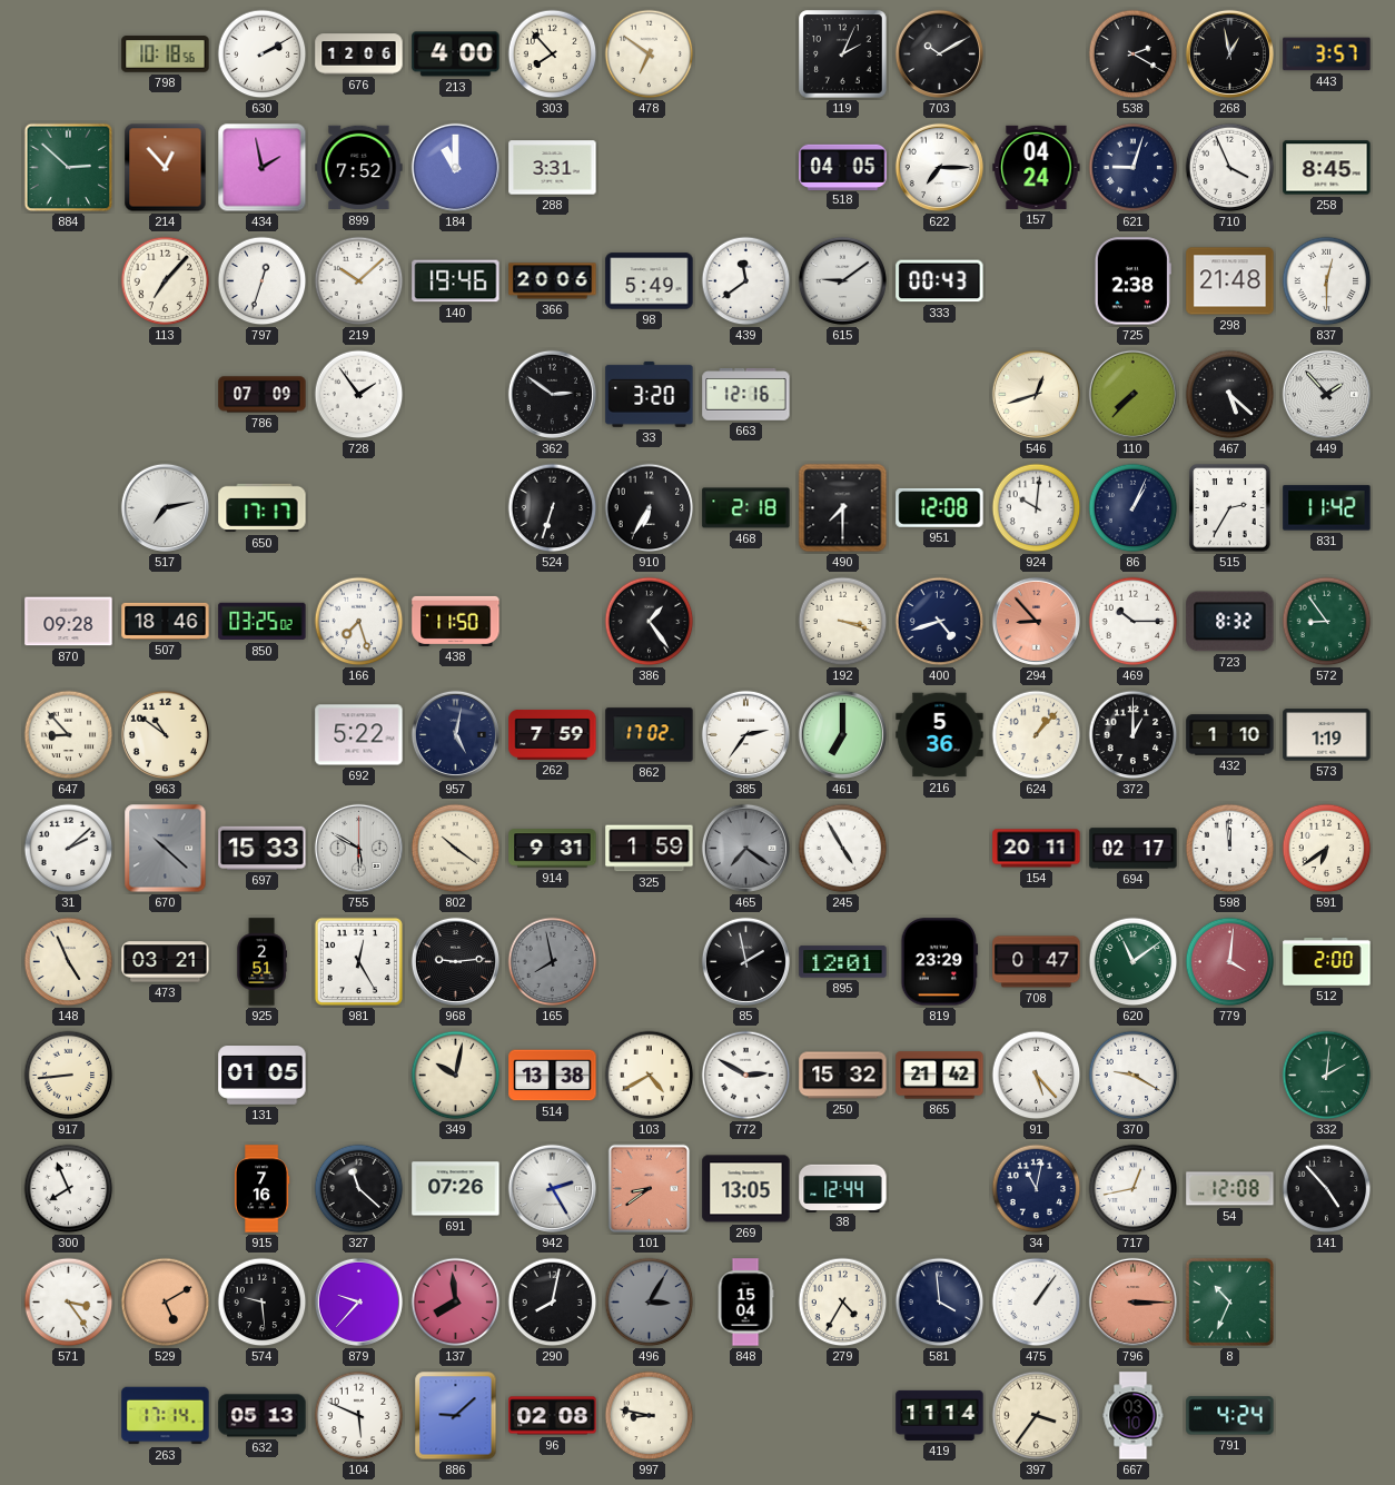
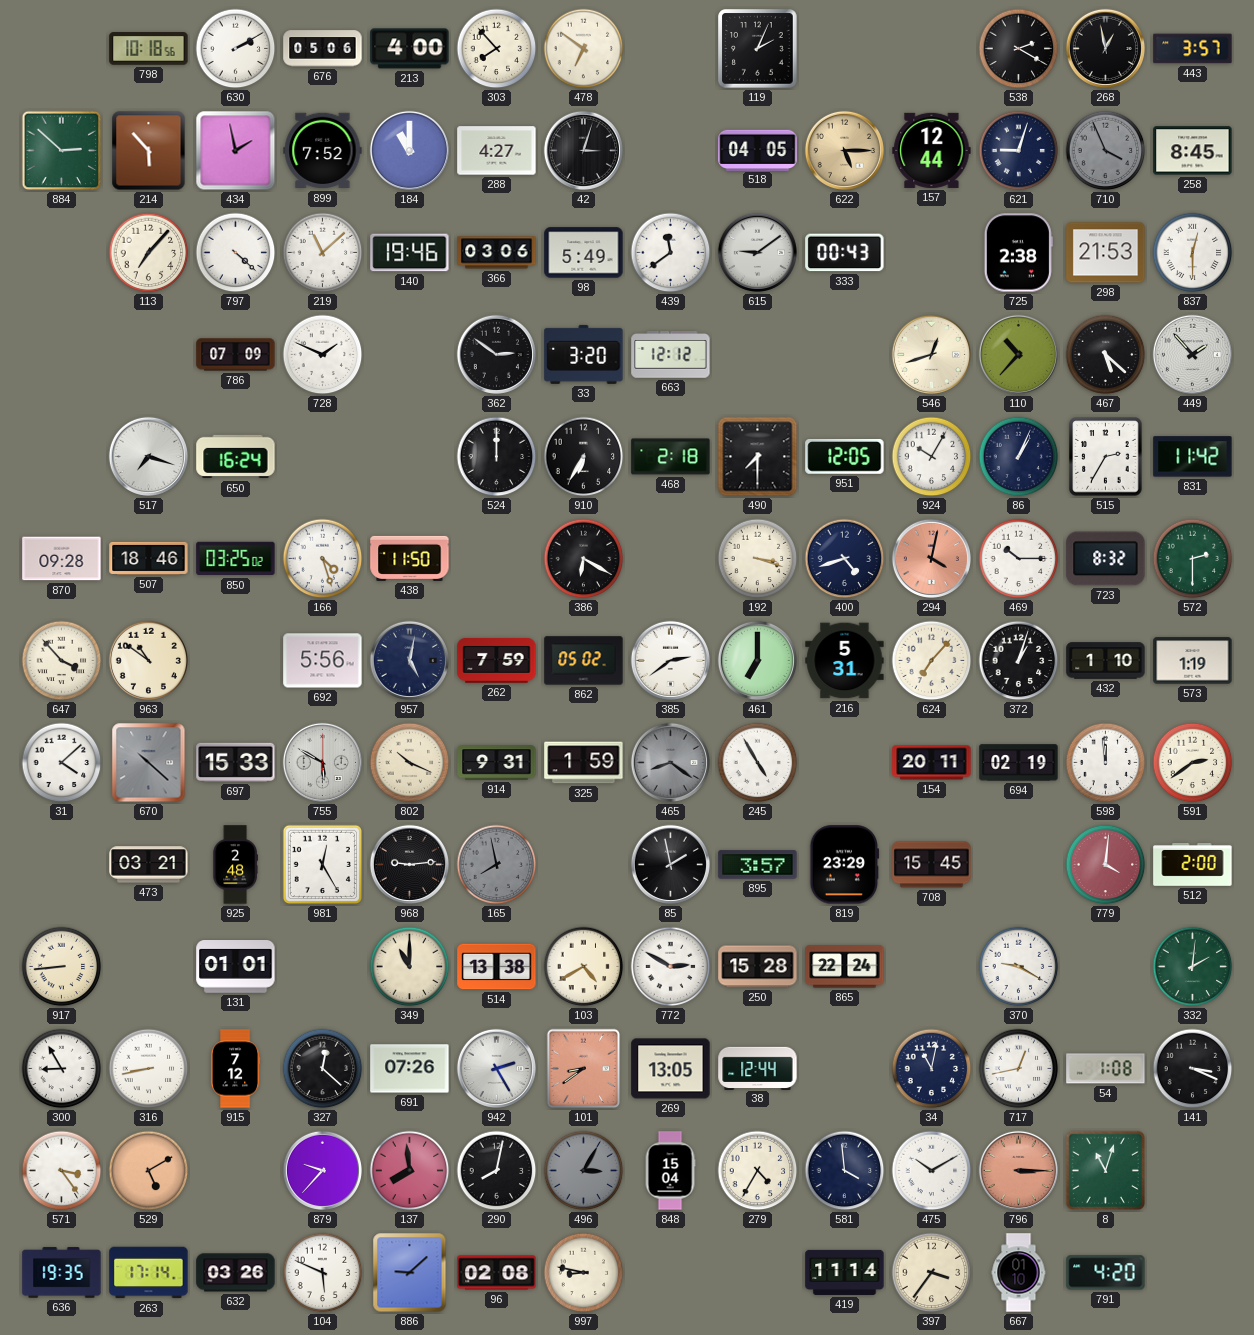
676: 12:06 -> 05:06 (323, 49)
703: 10:10 -> none (939, 53)
214: 12:53 -> 5:53 (149, 151)
288: 3:31 -> 4:27 (497, 151)
42: none -> 3:03 (583, 150)
622: 7:15 -> 5:15 (844, 150)
622 dial: white -> champagne (844, 150)
157: 04:24 -> 12:44 (932, 150)
710 dial: white -> grey (1106, 151)
797: 12:33 -> 4:22 (236, 253)
219: 10:08 -> 11:08 (323, 253)
366: 20:06 -> 03:06 (497, 253)
298: 21:48 -> 21:53 (1106, 253)
728: 1:54 -> 1:49 (323, 355)
663: 12:16 -> 12:12 (671, 355)
110: 7:37 -> 10:37 (1018, 354)
517: 7:13 -> 7:18 (148, 456)
650: 17:17 -> 16:24 (236, 457)
524: 6:33 -> 12:00 (497, 457)
951: 12:08 -> 12:05 (845, 457)
924: 10:01 -> 10:05 (932, 457)
166: 7:27 -> 4:27 (323, 559)
386: 1:24 -> 6:20 (584, 559)
294: 8:53 -> 4:02 (931, 558)
572: 8:54 -> 2:30 (1193, 559)
647: 8:53 -> 3:53 (62, 661)
692: 5:22 -> 5:56 (323, 661)
862: 17:02 -> 05:02 (584, 661)
385: 2:36 -> 2:39 (670, 660)
216: 5:36 -> 5:31 (845, 661)
624: 1:07 -> 7:07 (932, 661)
372: 1:00 -> 1:03 (1019, 661)
31: 2:08 -> 4:08 (62, 763)
802: 10:21 -> 10:19 (410, 763)
465: 7:21 -> 8:21 (670, 762)
694: 02:17 -> 02:19 (1019, 763)
591: 6:39 -> 2:39 (1193, 763)
148: 4:56 -> none (69, 962)
925: 2:51 -> 2:48 (235, 865)
895: 12:01 -> 3:57 (758, 865)
708: 0:47 -> 15:45 (932, 865)
620: 11:09 -> none (1134, 962)
131: 01:05 -> 01:01 (236, 967)
349: 10:02 -> 11:00 (410, 967)
250: 15:32 -> 15:28 (758, 967)
865: 21:42 -> 22:24 (845, 967)
91: 5:23 -> none (1037, 1076)
300: 7:56 -> 8:55 (62, 1069)
316: none -> 8:43 (149, 1069)
915: 7:16 -> 7:12 (235, 1069)
327: 11:22 -> 12:22 (323, 1069)
54: 12:08 -> 1:08 (1106, 1069)
141: 4:53 -> 3:19 (1193, 1069)
574: 9:29 -> none (263, 1303)
475: 1:06 -> 10:10 (932, 1171)
8: 10:34 -> 11:03 (1105, 1170)
636: none -> 19:35 (62, 1273)
632: 05:13 -> 03:26 (236, 1273)
667: 03:10 -> 01:10 (1019, 1273)
791: 4:24 -> 4:20 (1106, 1273)
